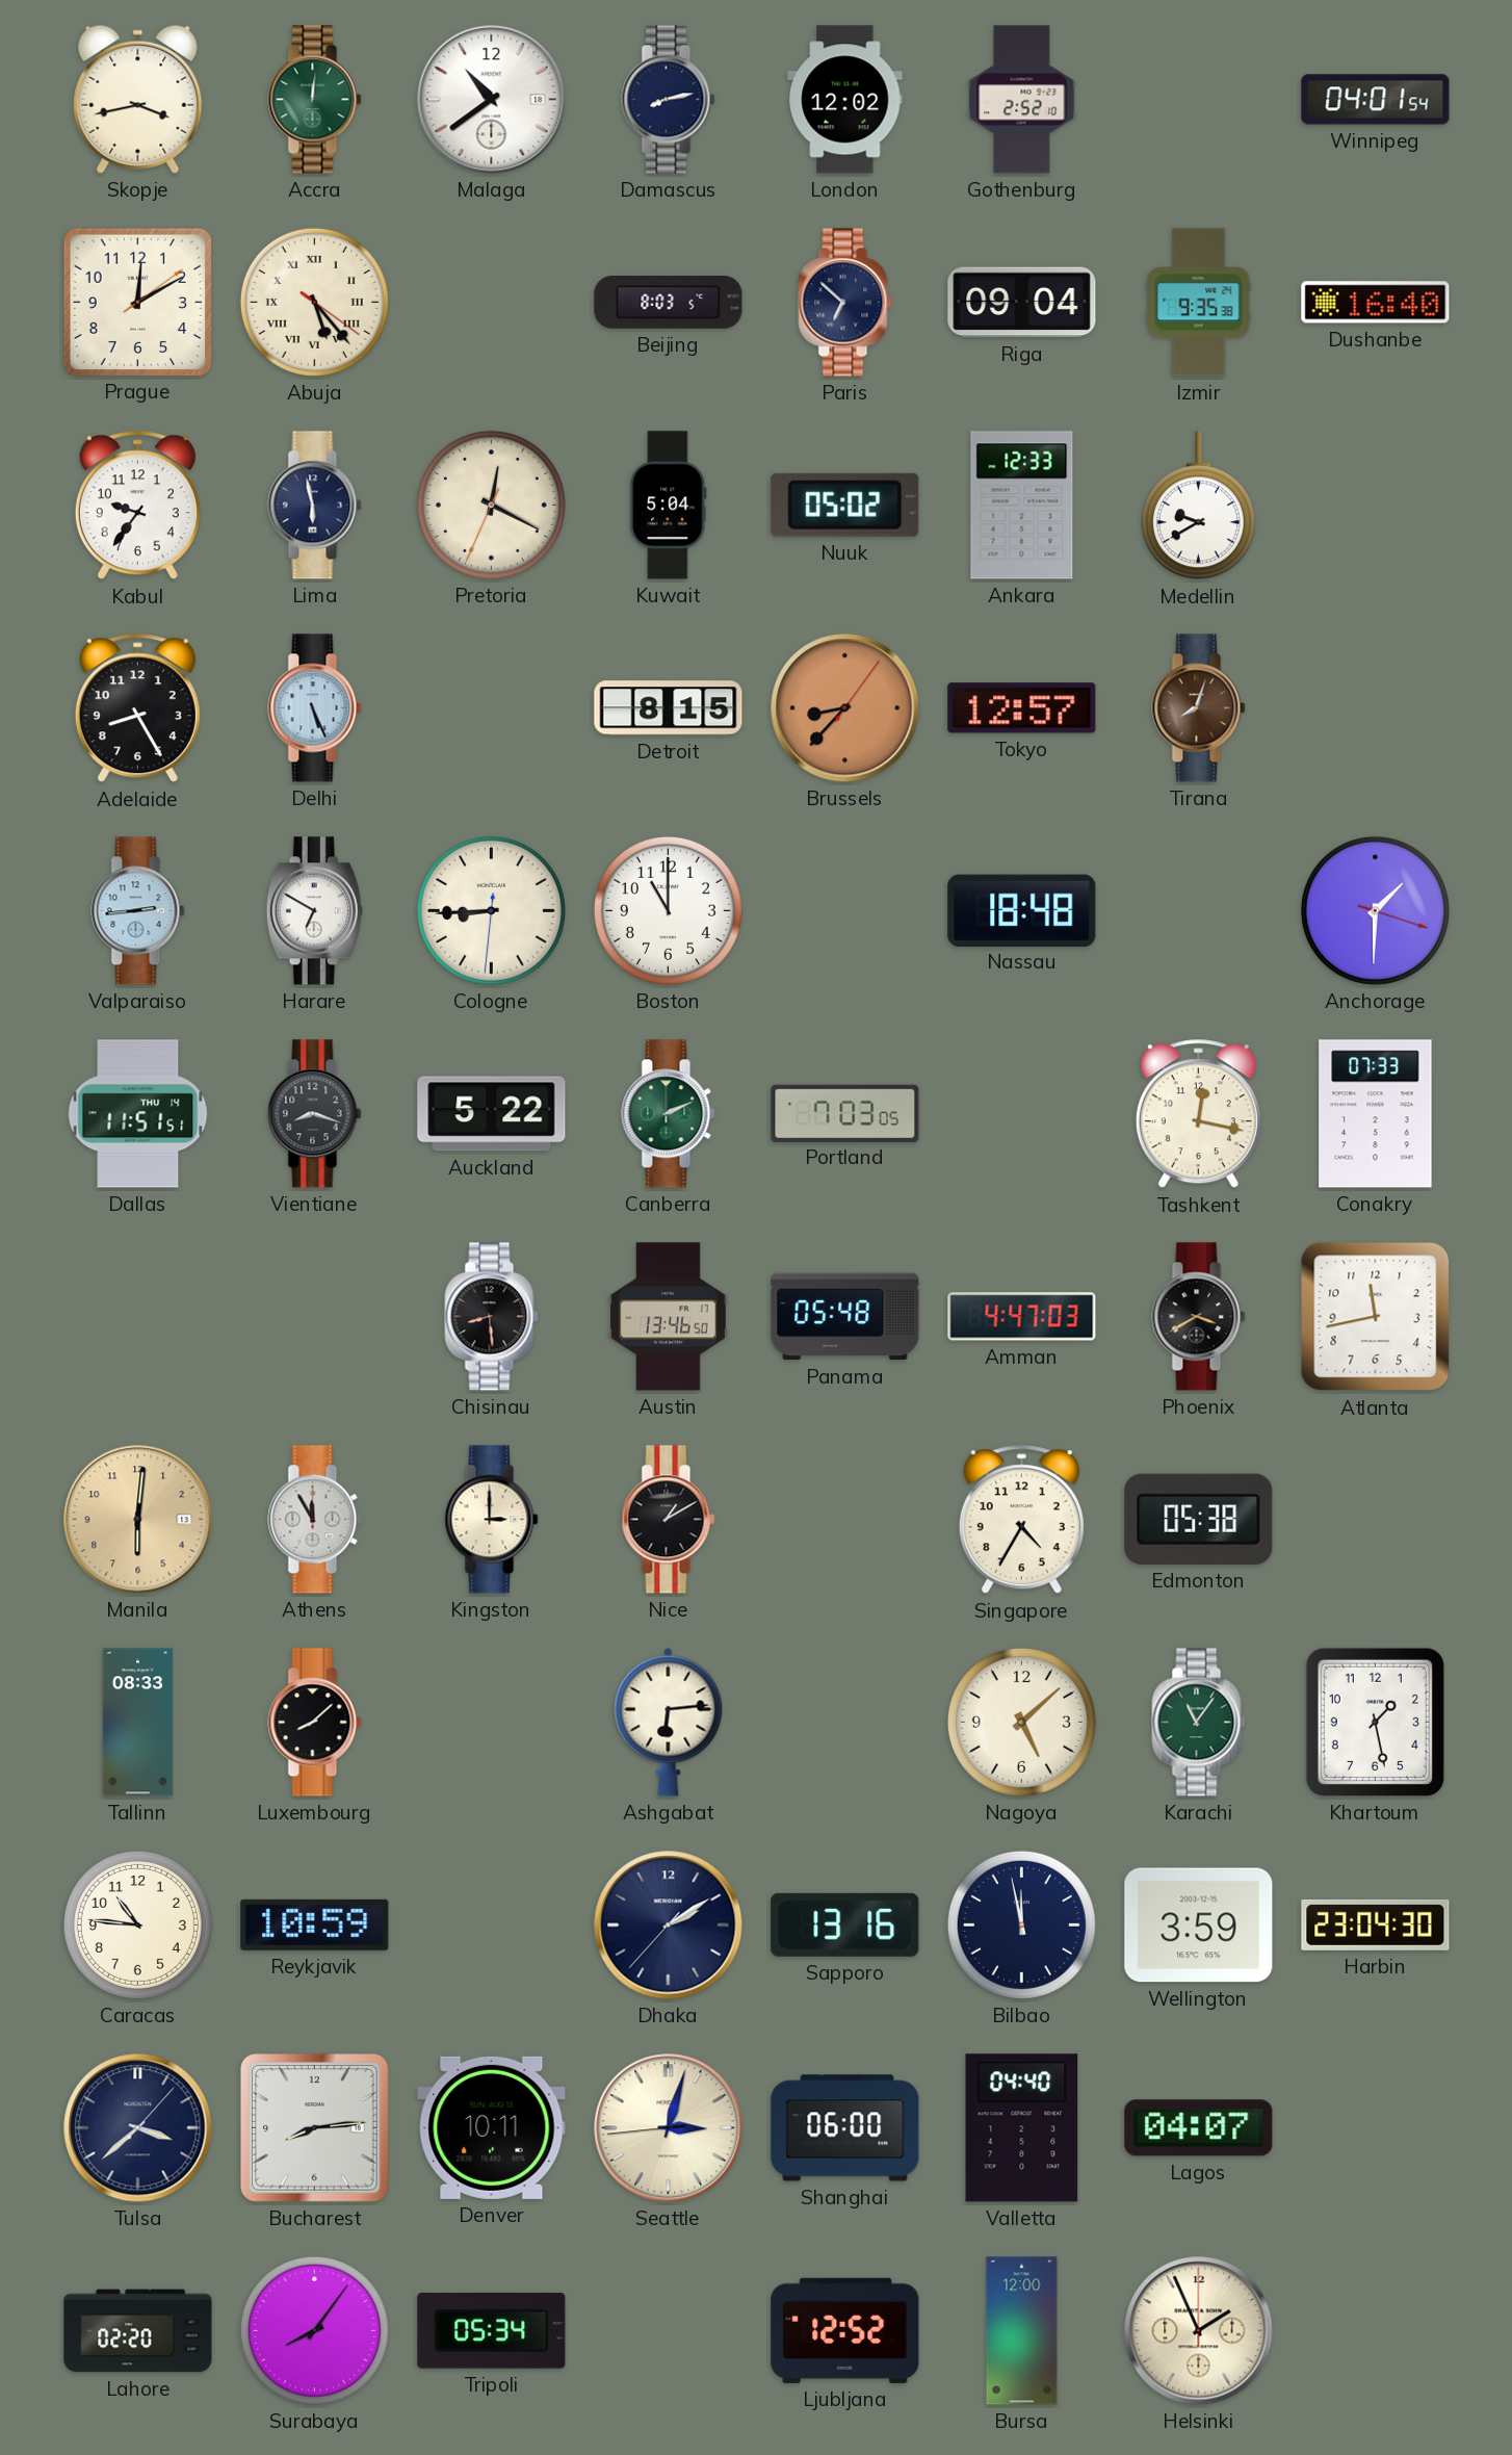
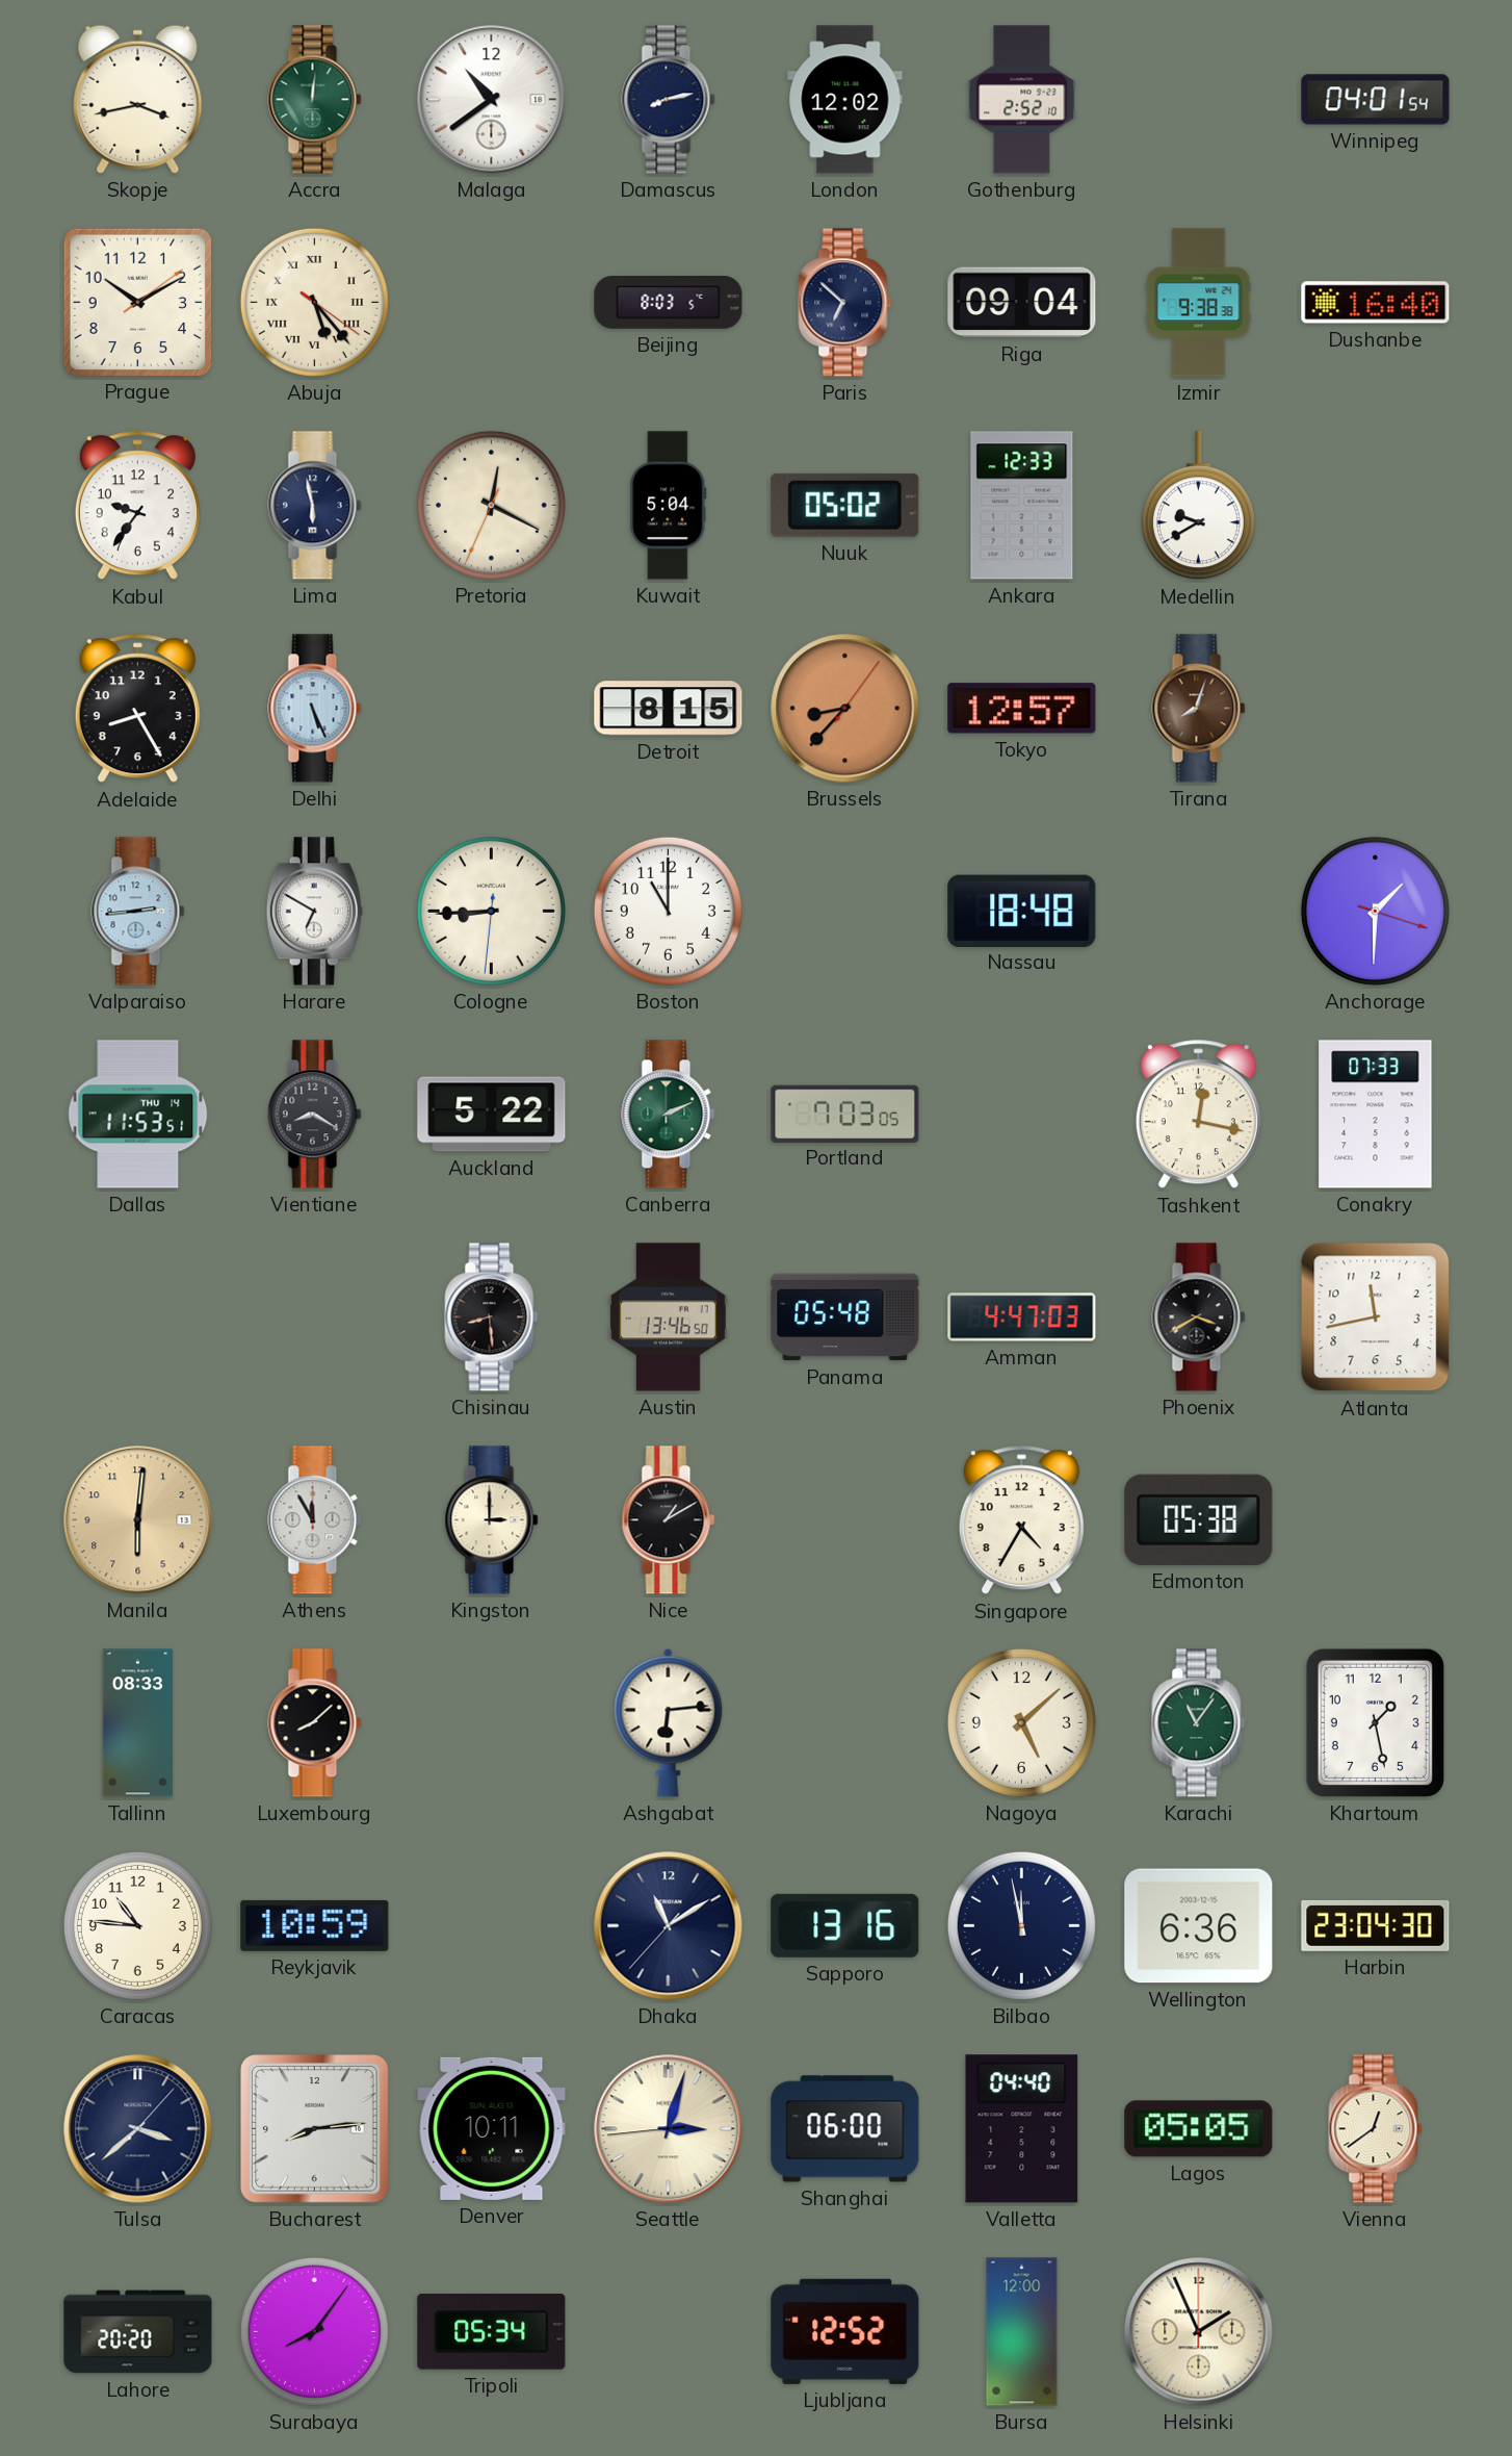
Prague: 12:10 -> 10:10 (137, 302)
Izmir: 9:35 -> 9:38 (1199, 303)
Dallas: 11:51 -> 11:53 (138, 1115)
Vientiane: 8:18 -> 8:20 (315, 1115)
Dhaka: 2:09 -> 11:09 (669, 1926)
Wellington: 3:59 -> 6:36 (1199, 1926)
Lagos: 04:07 -> 05:05 (1199, 2129)
Vienna: none -> 12:39 (1376, 2129)
Lahore: 02:20 -> 20:20 (138, 2332)
